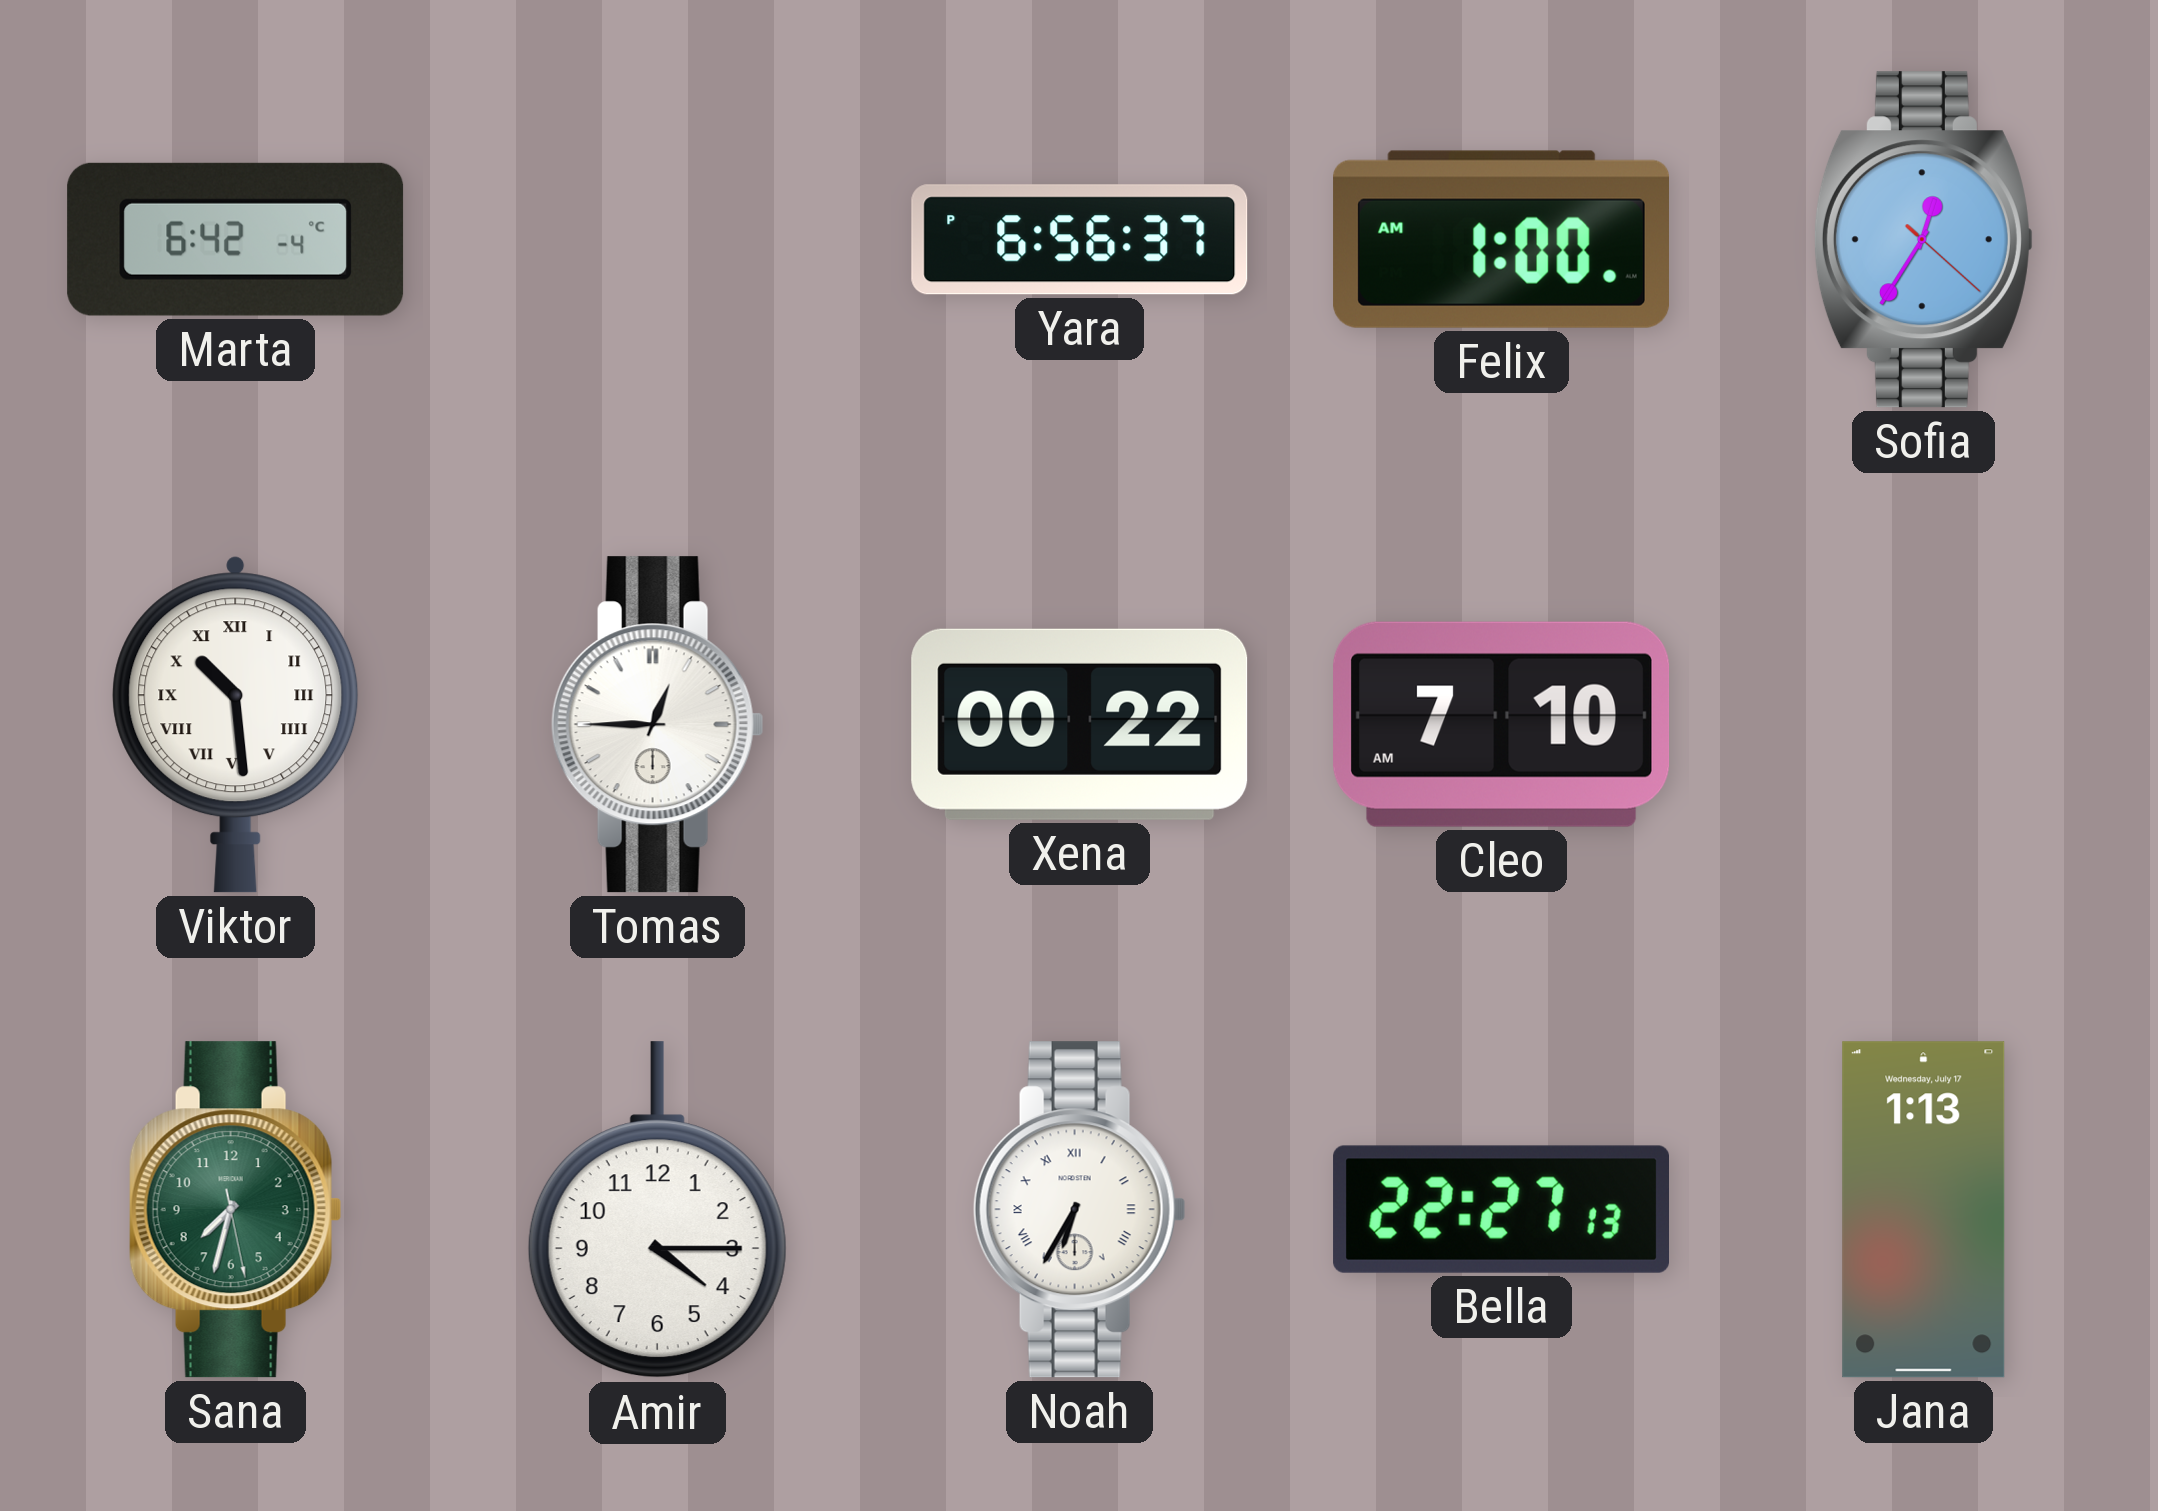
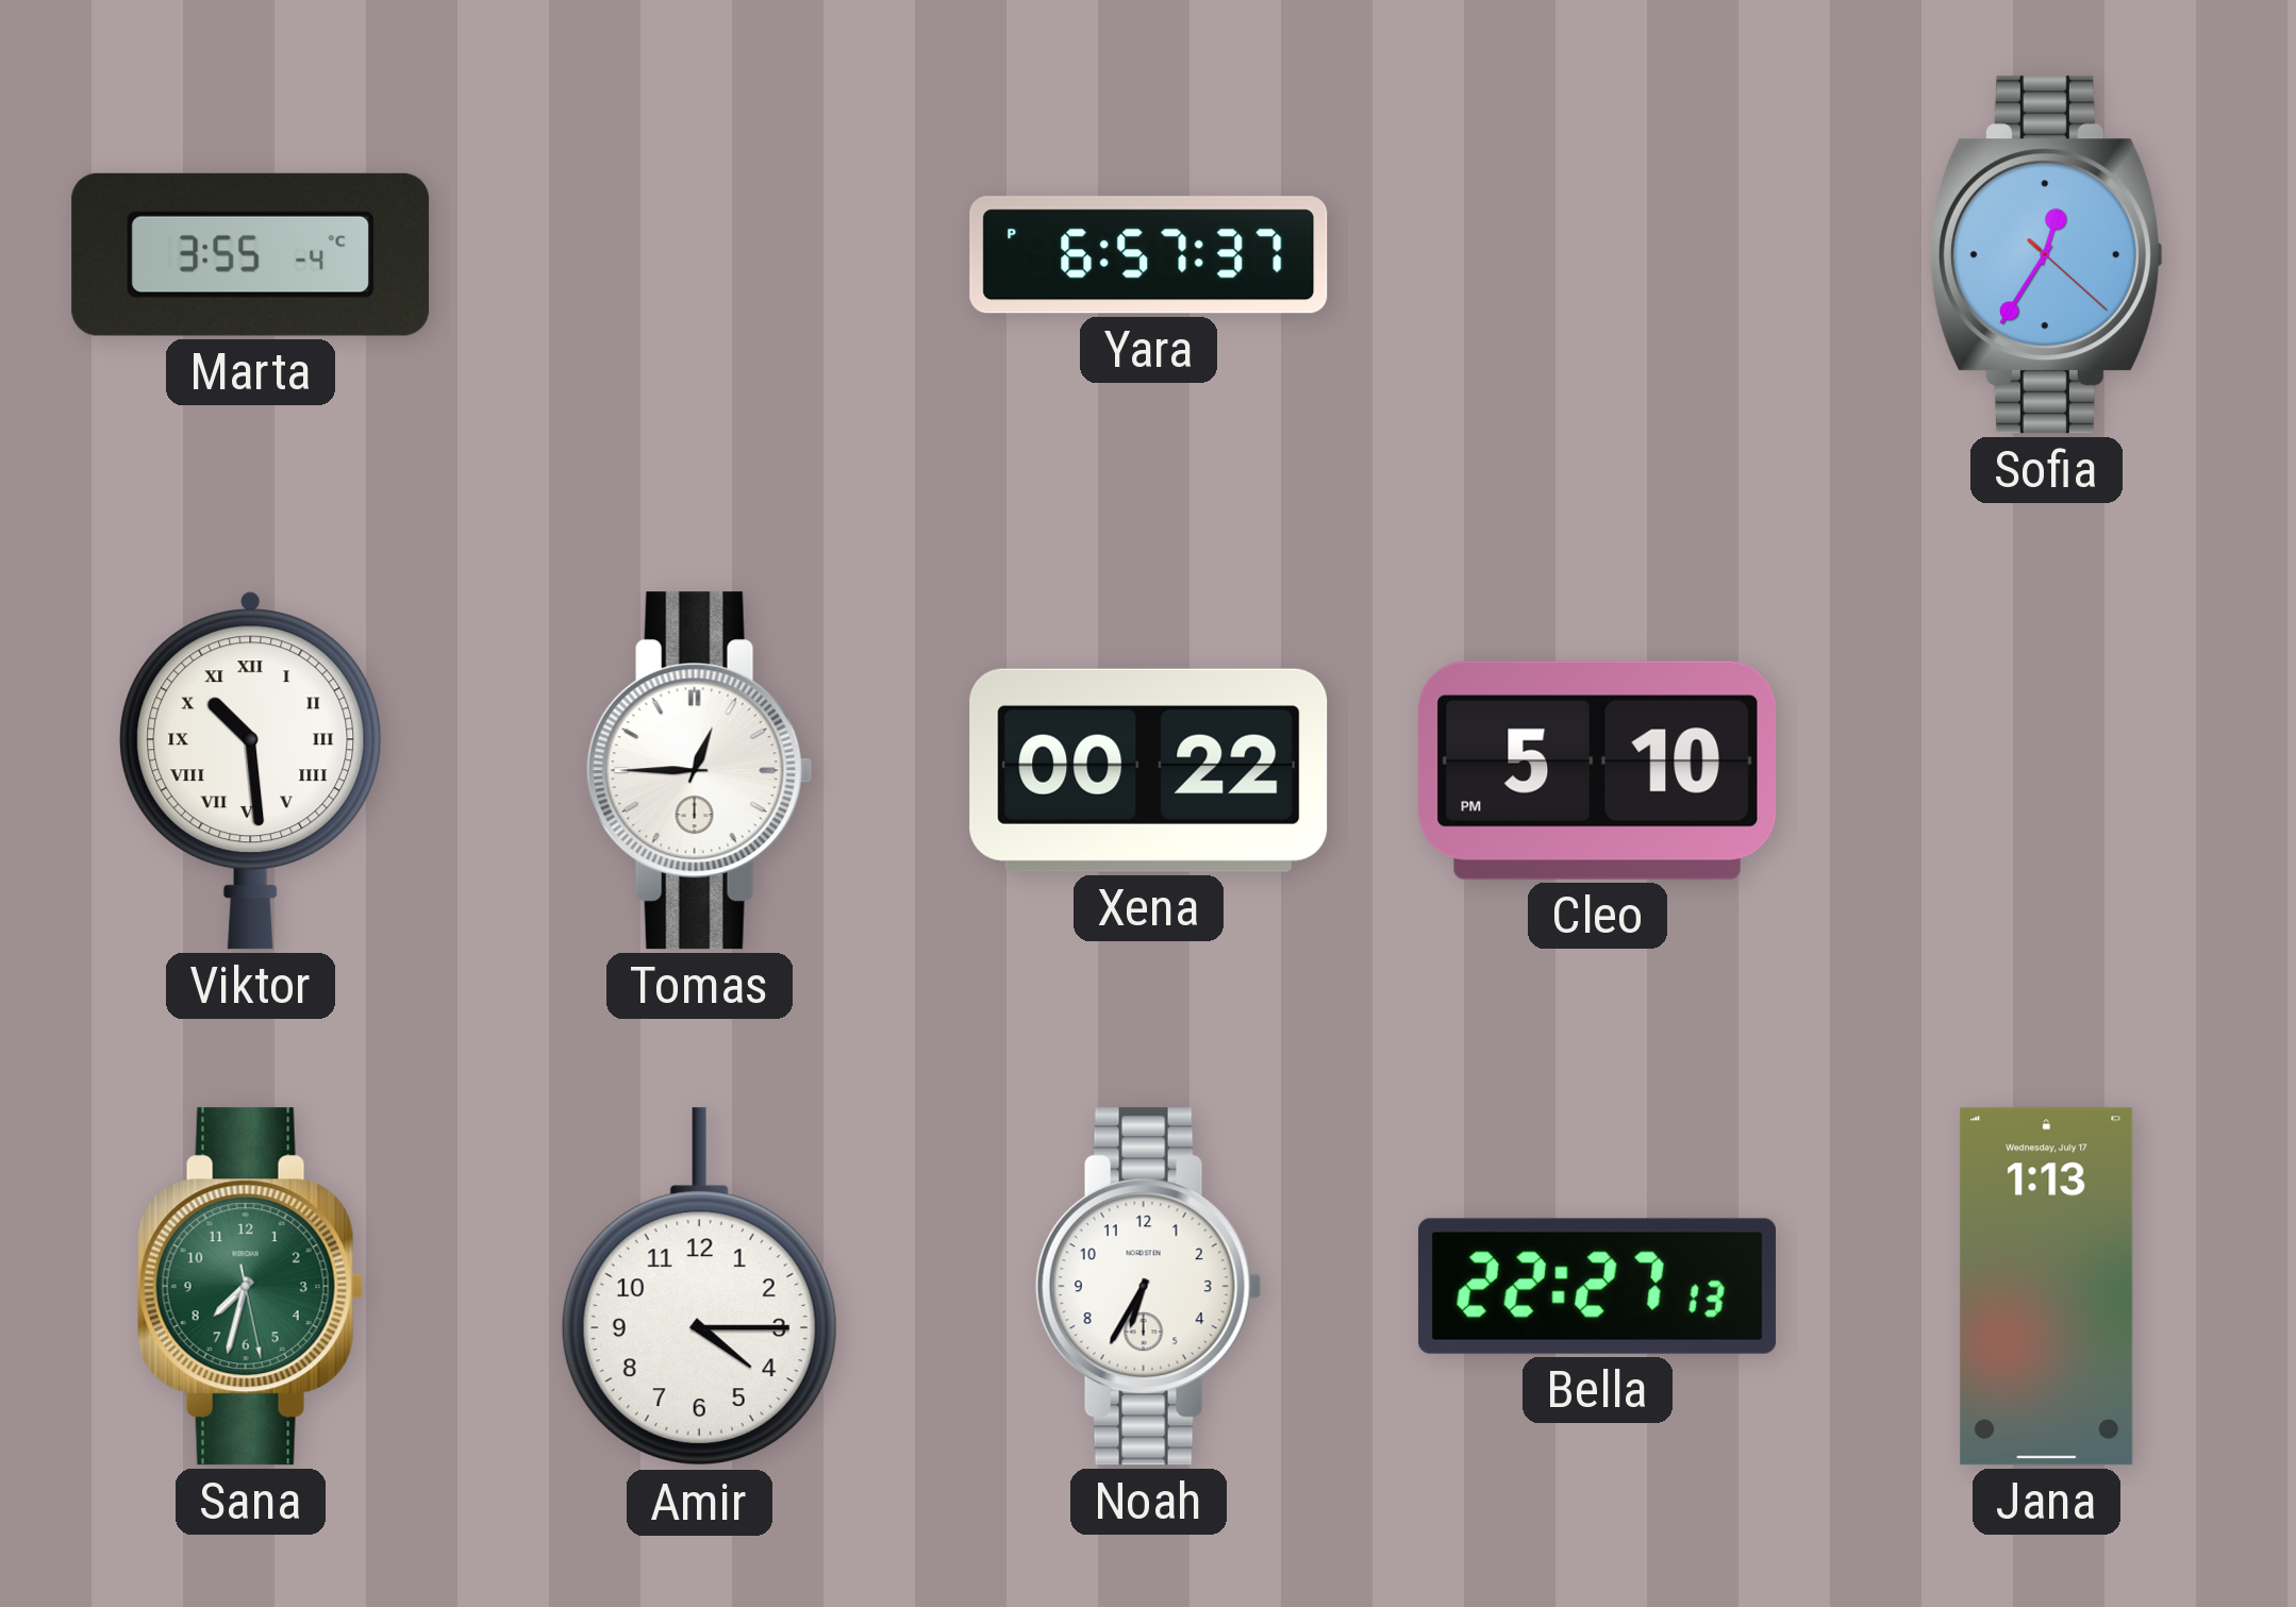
Marta: 6:42 -> 3:55 (251, 254)
Yara: 6:56 -> 6:57 (1149, 255)
Felix: 1:00 -> none (1501, 239)
Cleo: 7:10 -> 5:10 (1598, 770)
Noah numerals: Roman -> Arabic (1148, 1287)
